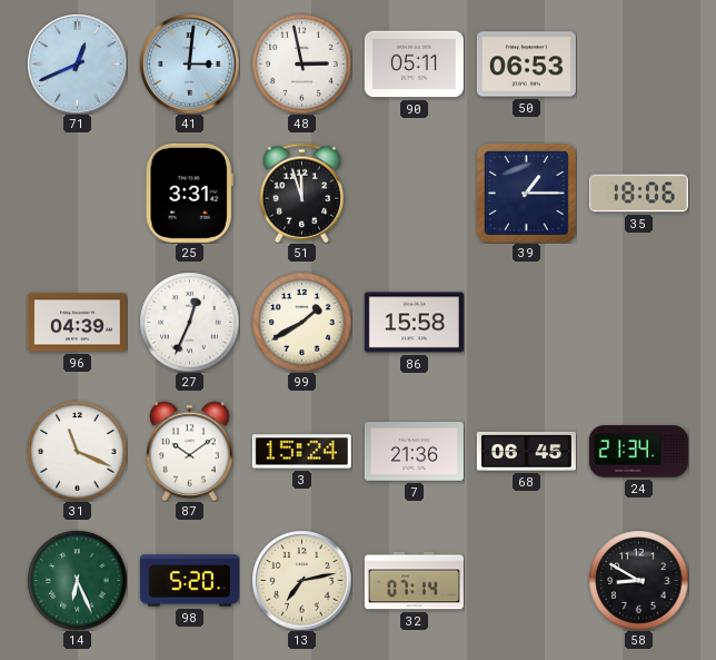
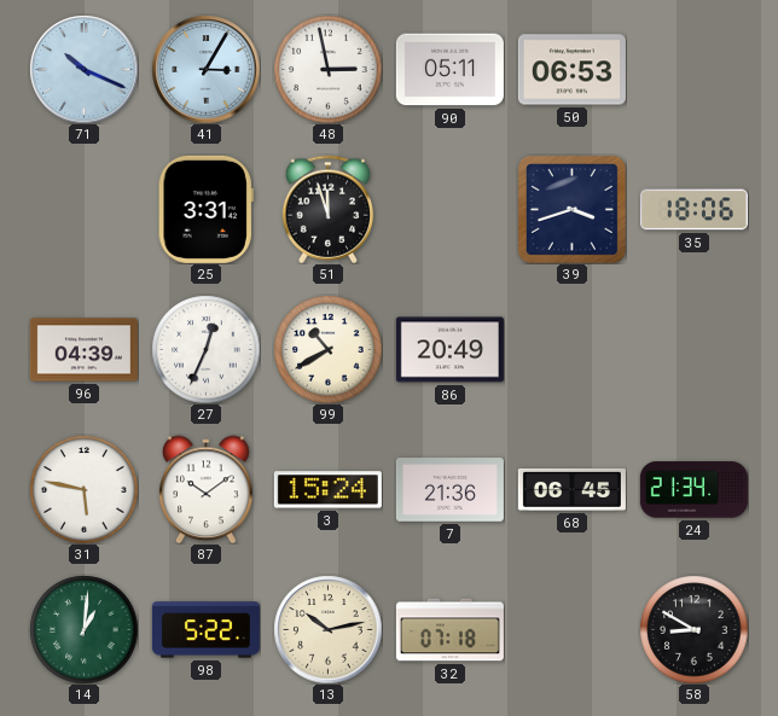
71: 12:41 -> 10:19 (83, 69)
41: 3:01 -> 3:05 (205, 69)
39: 1:15 -> 3:42 (571, 209)
99: 1:40 -> 10:40 (327, 349)
86: 15:58 -> 20:49 (449, 350)
31: 11:19 -> 5:47 (83, 489)
14: 6:26 -> 1:01 (83, 629)
98: 5:20 -> 5:22 (205, 630)
13: 7:13 -> 10:13 (327, 629)
32: 07:14 -> 07:18 (449, 630)
